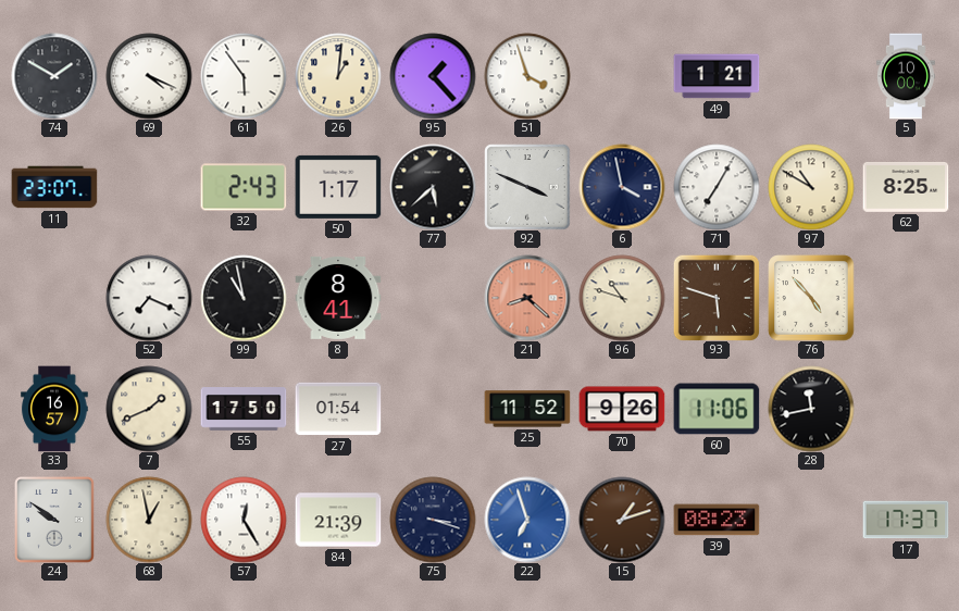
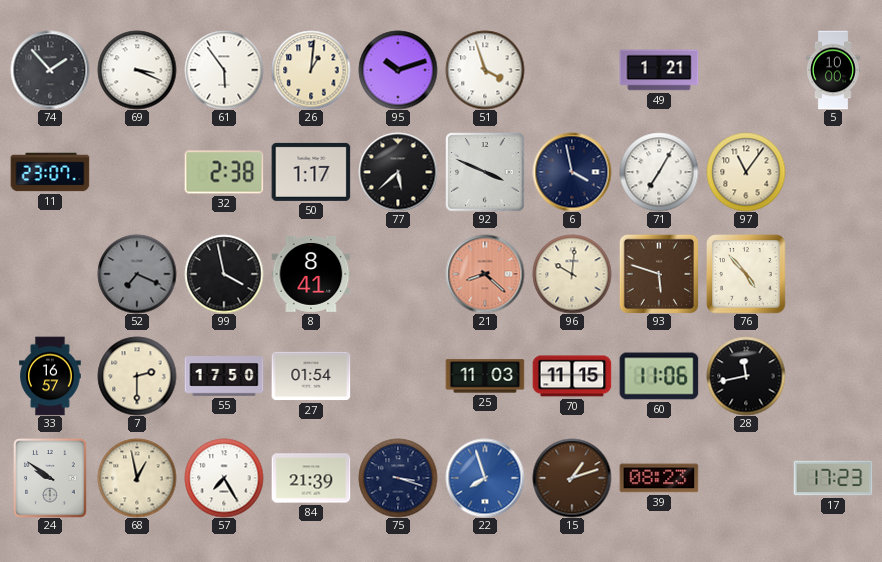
74: 1:50 -> 1:53 (50, 70)
69: 4:19 -> 3:19 (137, 70)
95: 1:23 -> 10:12 (398, 70)
32: 2:43 -> 2:38 (224, 172)
97: 10:50 -> 11:06 (746, 172)
62: 8:25 -> none (906, 187)
52 dial: white -> grey (137, 274)
99: 10:58 -> 3:58 (224, 274)
96: 10:48 -> 10:01 (572, 274)
7: 1:41 -> 2:30 (137, 376)
25: 11:52 -> 11:03 (485, 376)
70: 9:26 -> 11:15 (572, 376)
57: 12:25 -> 7:25 (224, 478)
22: 6:57 -> 7:57 (485, 478)
17: 17:37 -> 17:23 (833, 478)
